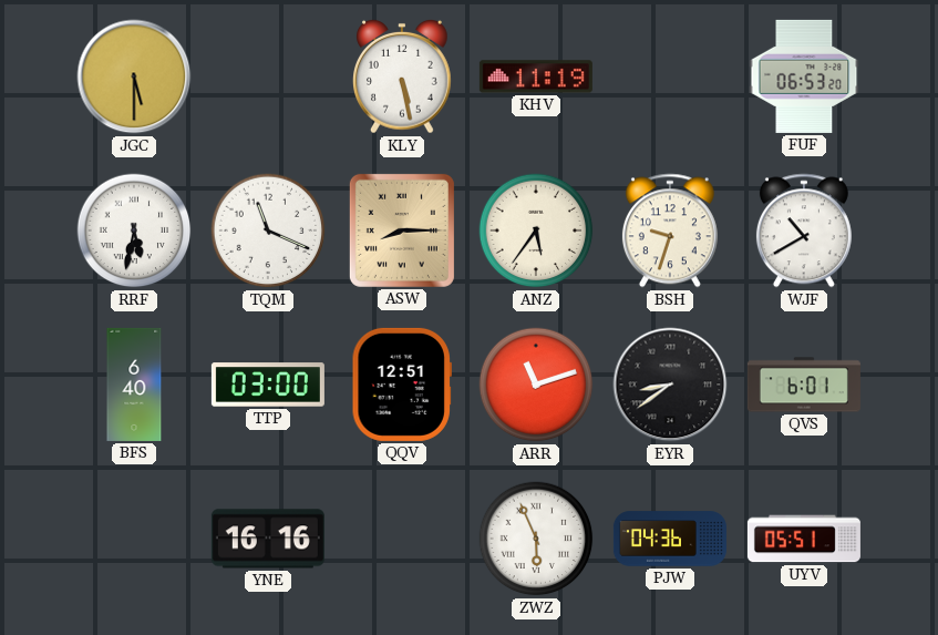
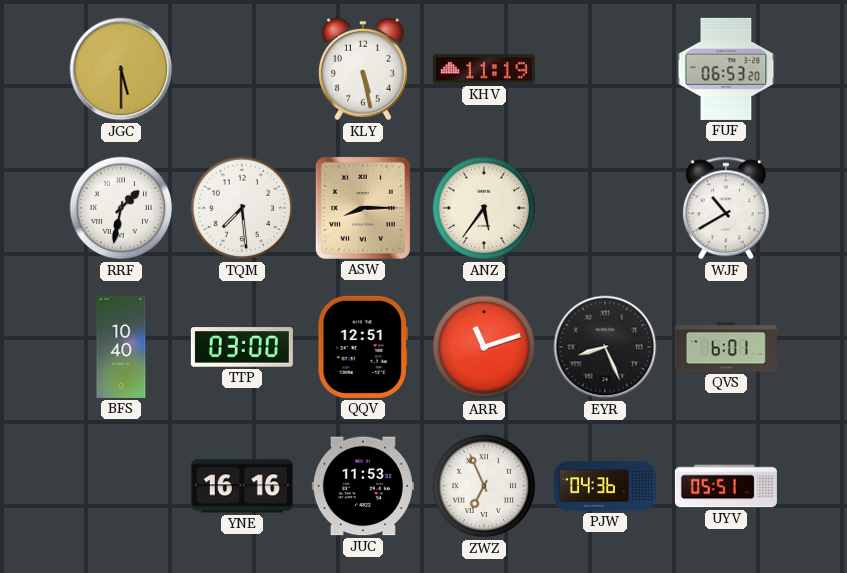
RRF: 5:32 -> 1:32 (121, 208)
TQM: 11:19 -> 7:29 (242, 208)
BSH: 9:33 -> none (670, 231)
BFS: 6:40 -> 10:40 (121, 347)
EYR: 8:39 -> 8:26 (605, 347)
JUC: none -> 11:53 (363, 486)
ZWZ: 5:56 -> 6:56 (484, 486)
